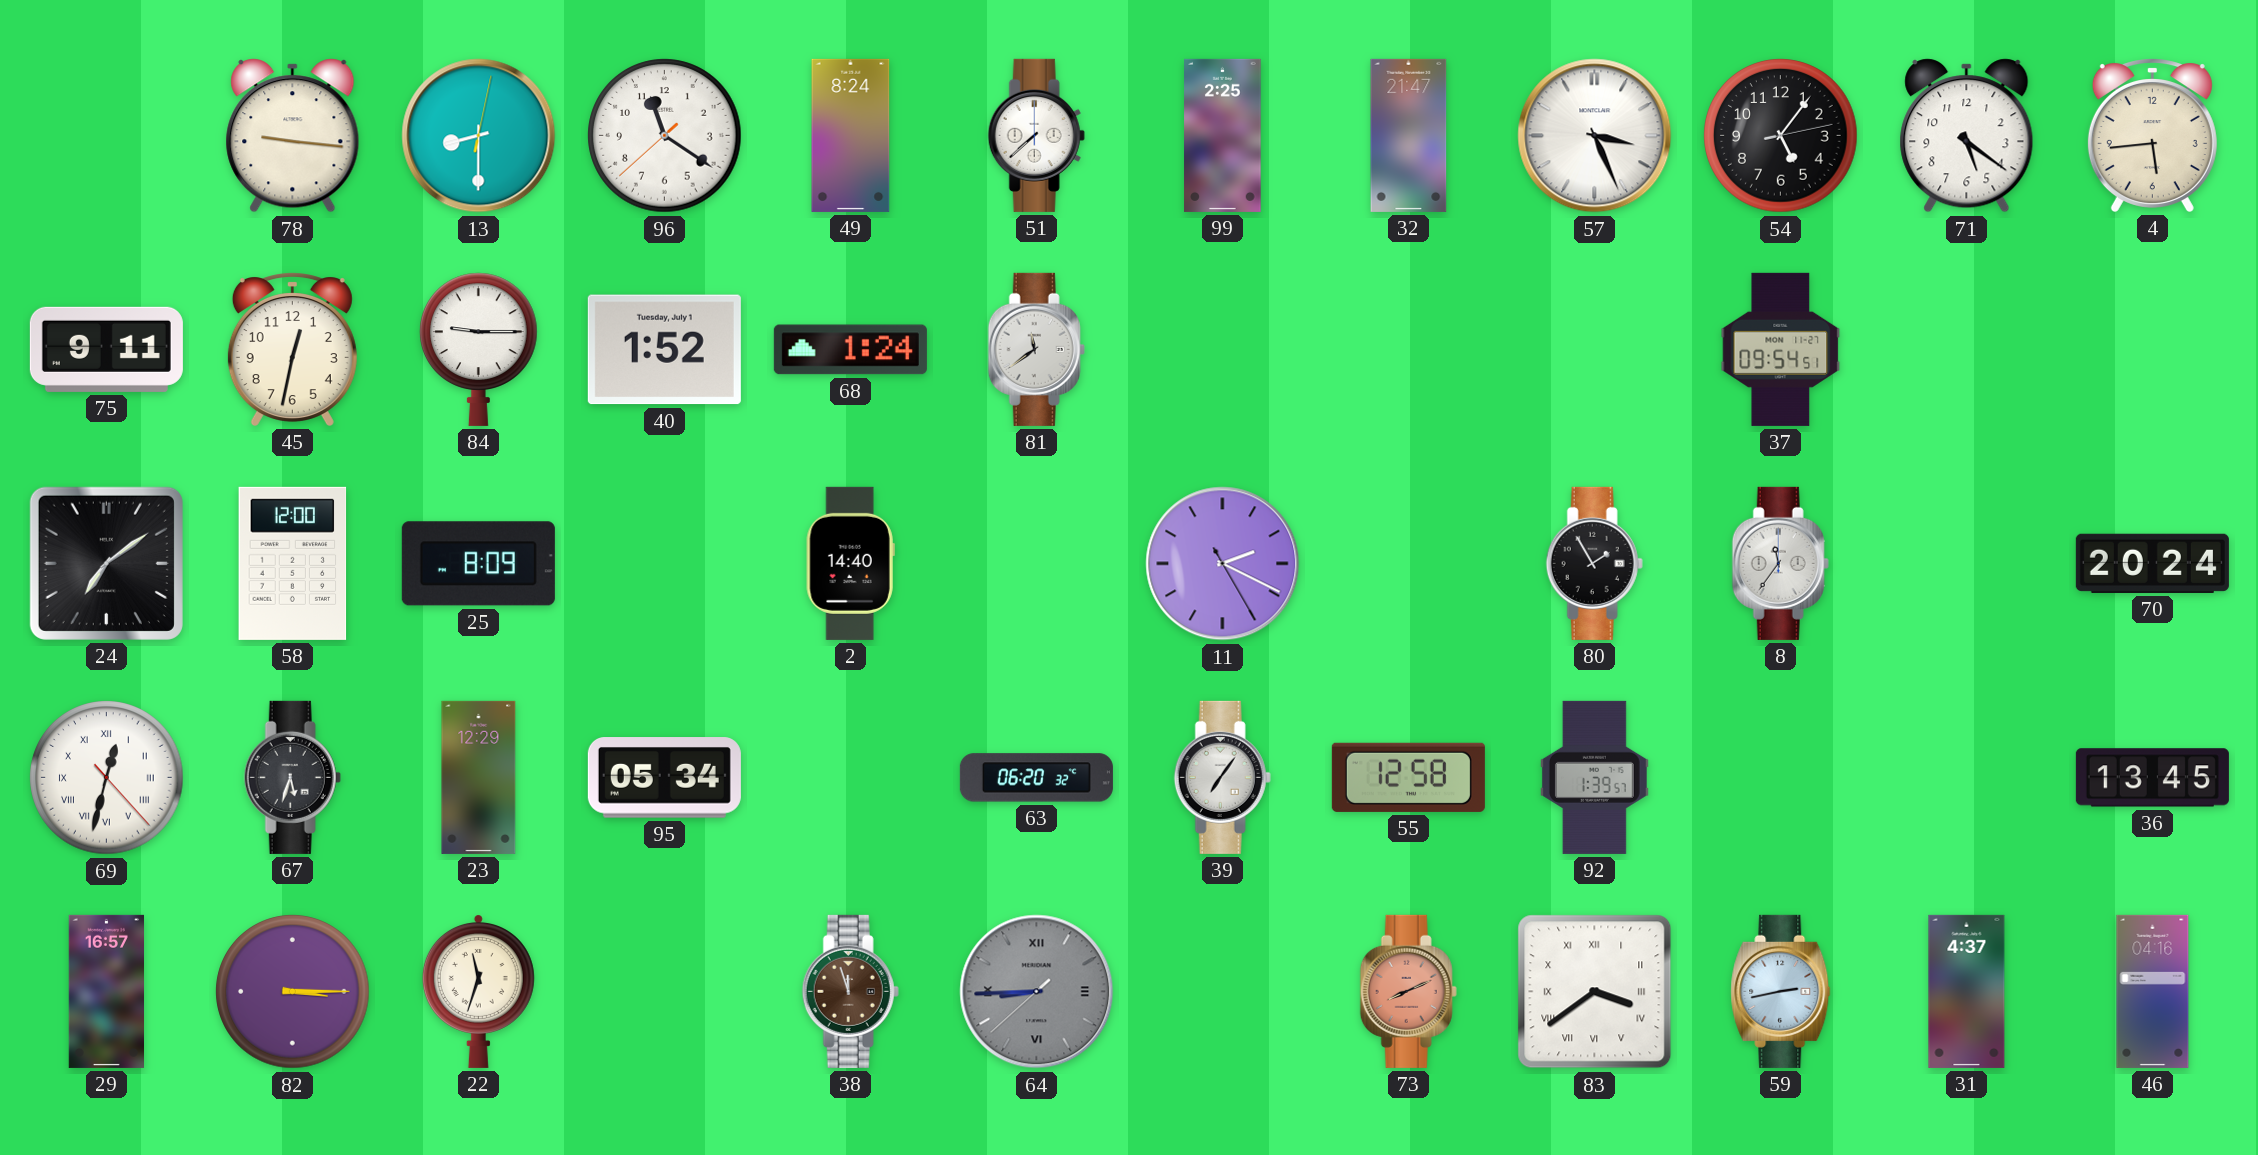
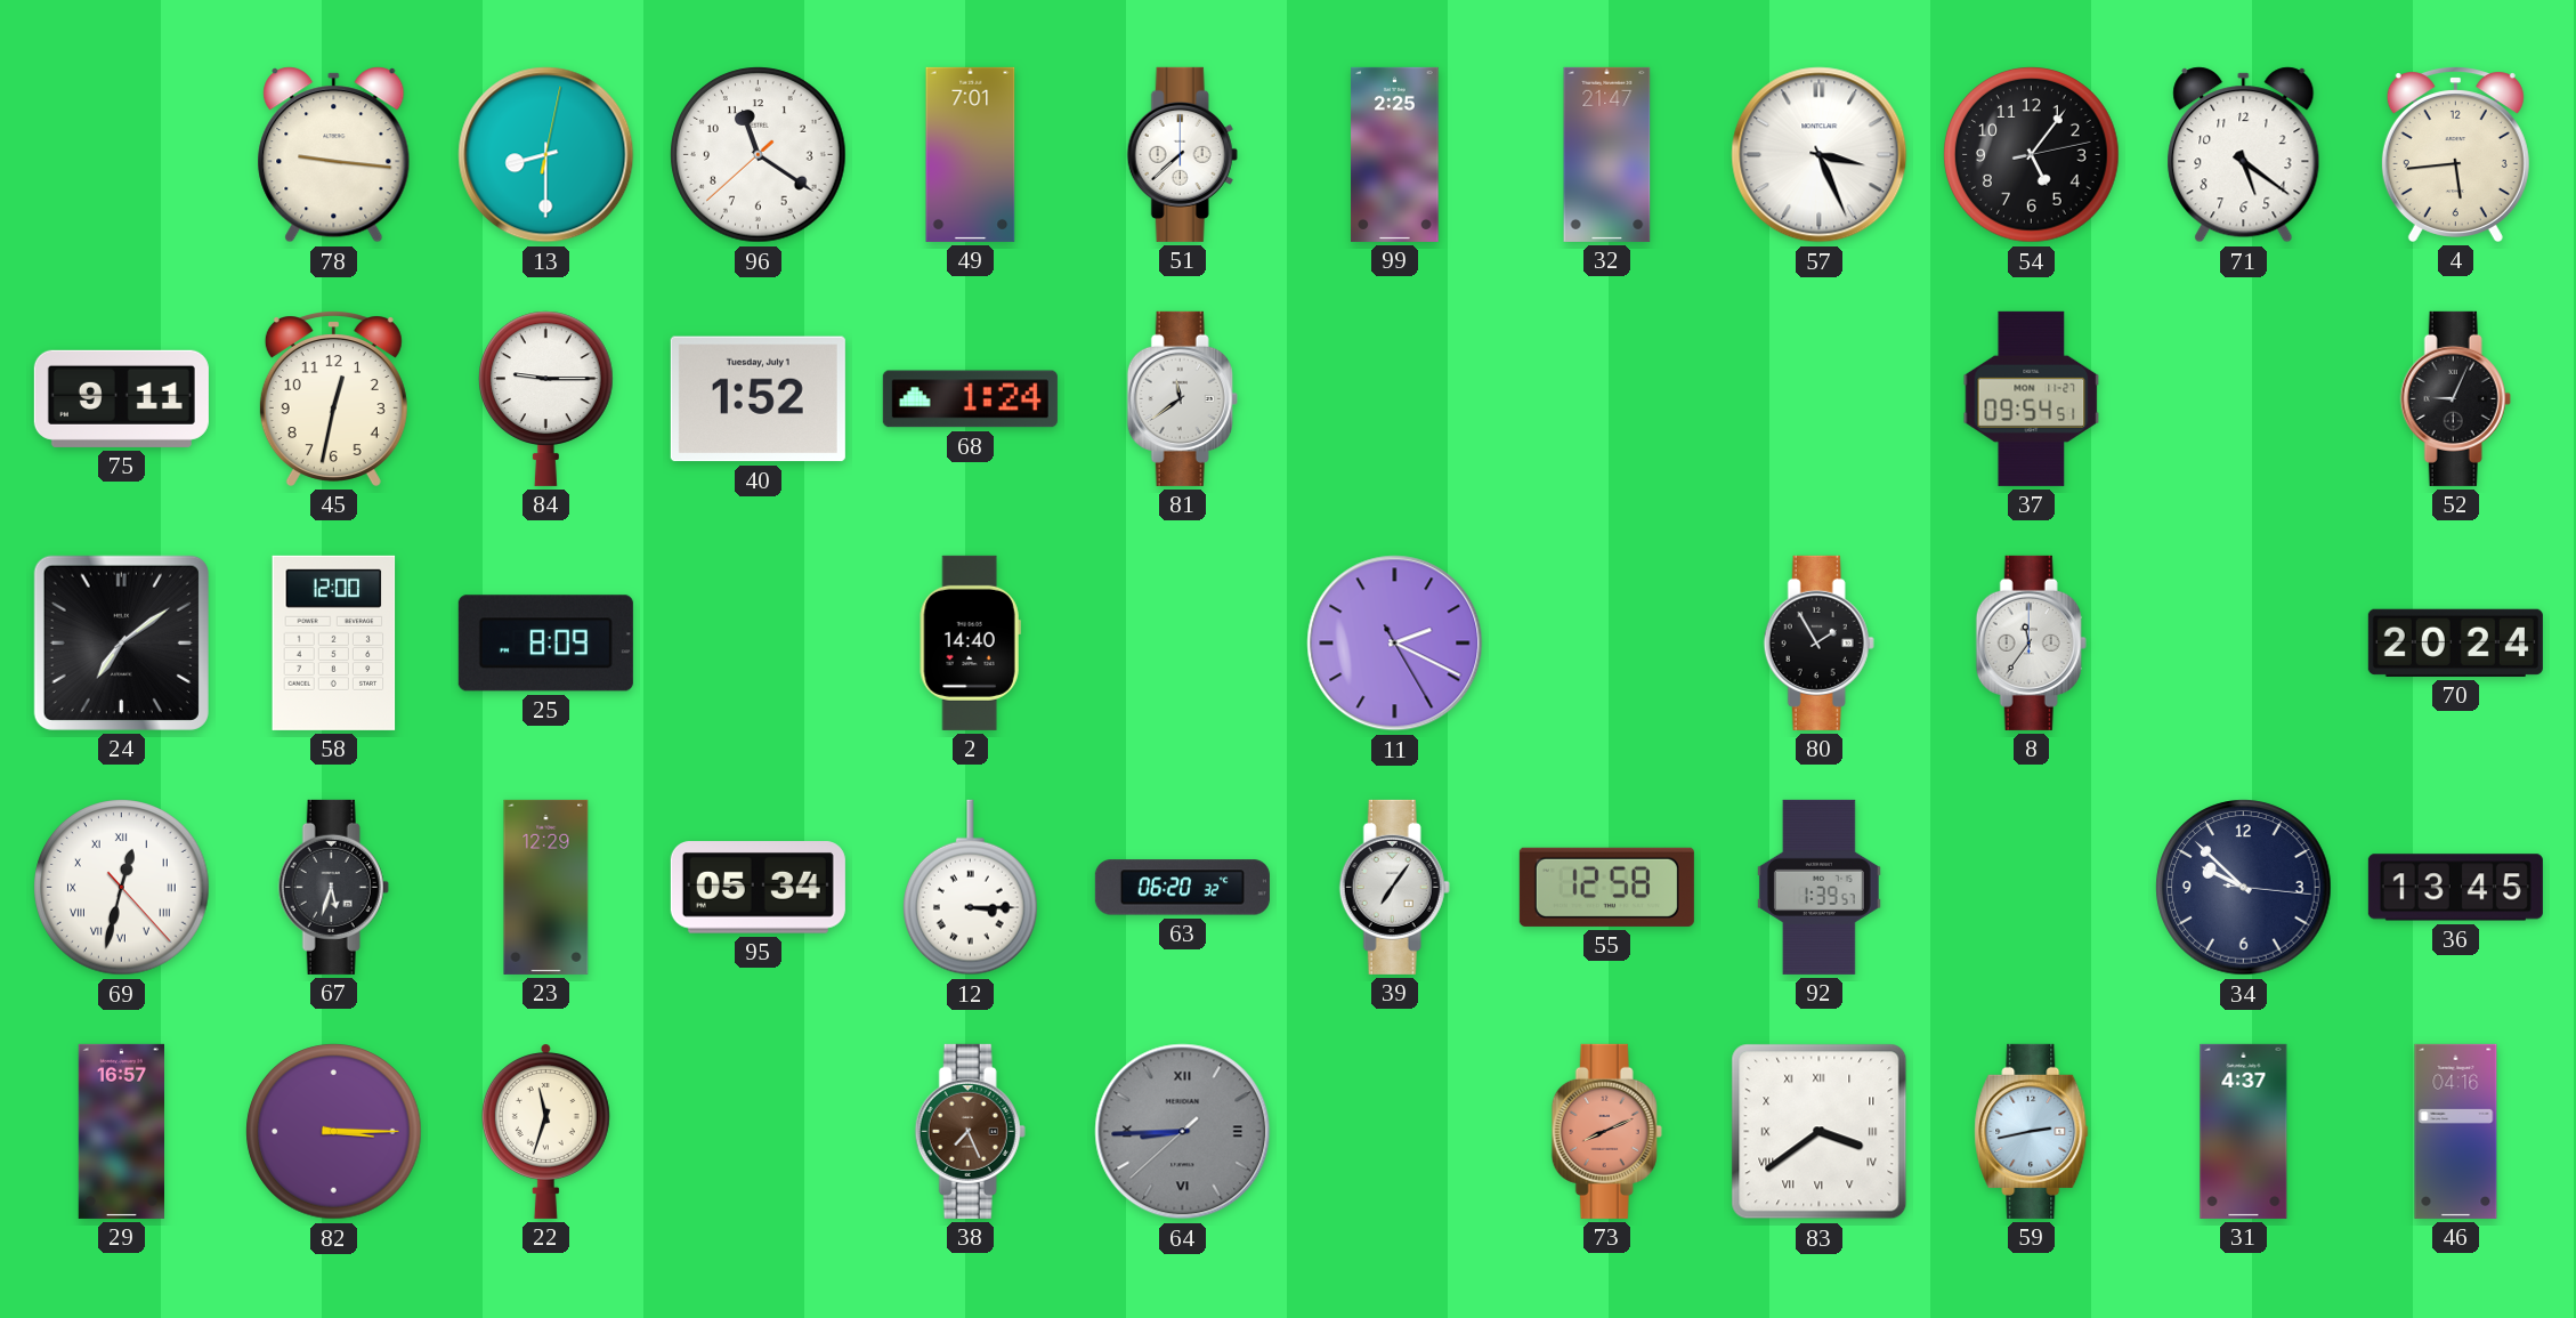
49: 8:24 -> 7:01 (971, 154)
52: none -> 9:04 (2455, 398)
12: none -> 3:15 (971, 888)
34: none -> 9:52 (2244, 888)
38: 11:57 -> 7:26 (970, 1131)
